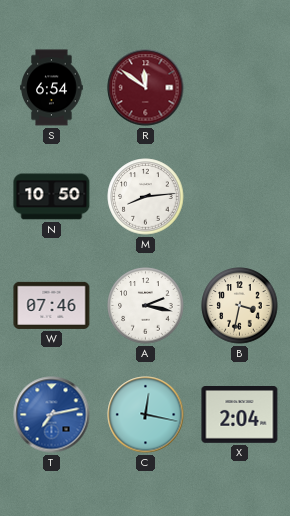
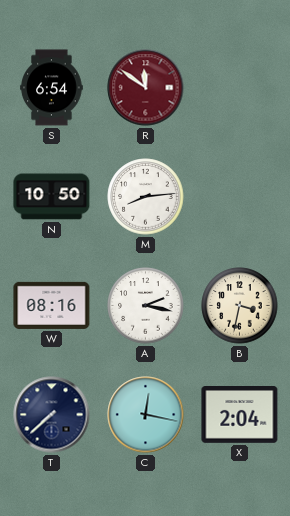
W: 07:46 -> 08:16 (52, 305)
T: 7:13 -> 7:38 (52, 415)
T dial: blue -> navy (52, 415)
